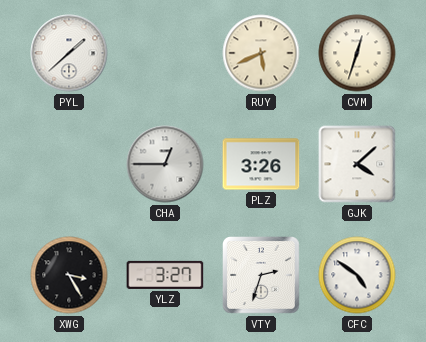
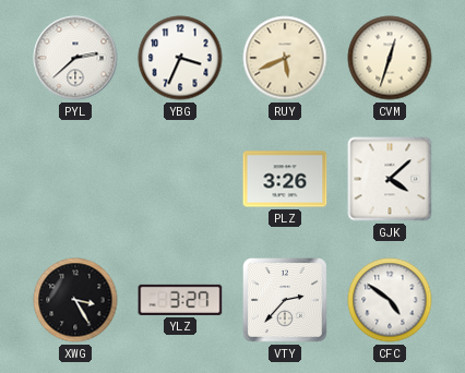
PYL: 1:38 -> 2:38 (75, 58)
YBG: none -> 3:34 (180, 58)
CHA: 12:45 -> none (165, 164)
VTY: 2:33 -> 2:37 (286, 301)
